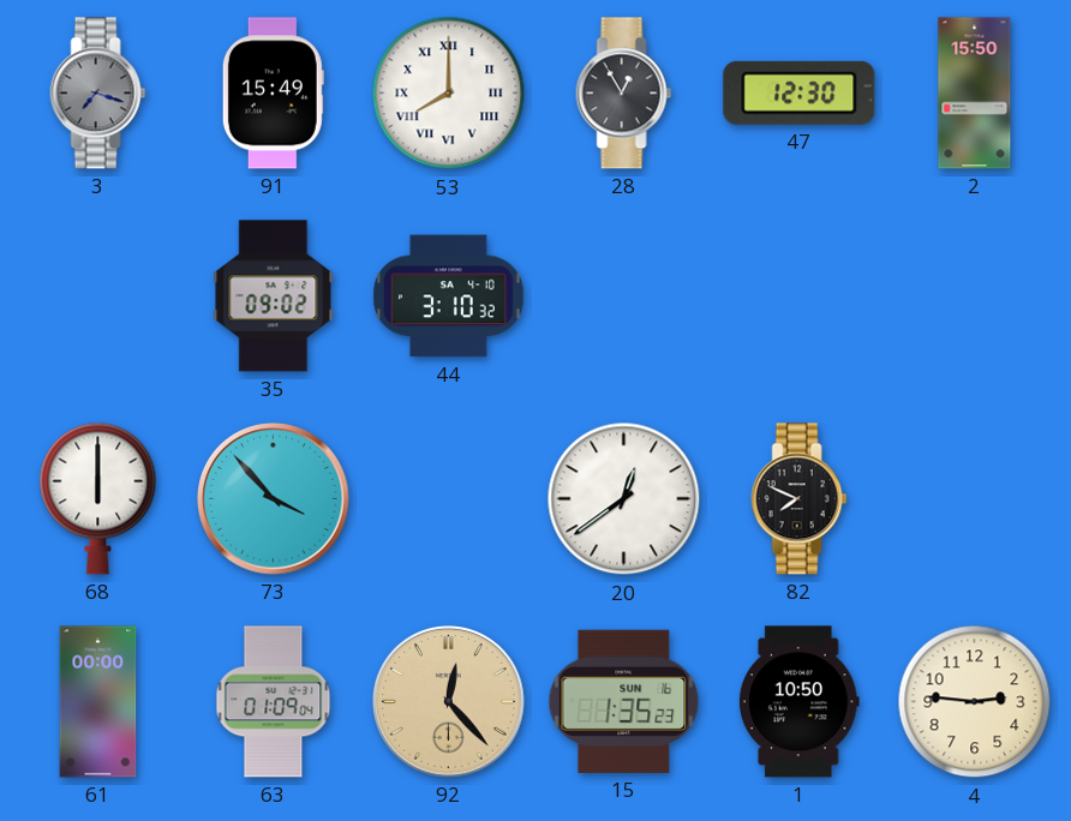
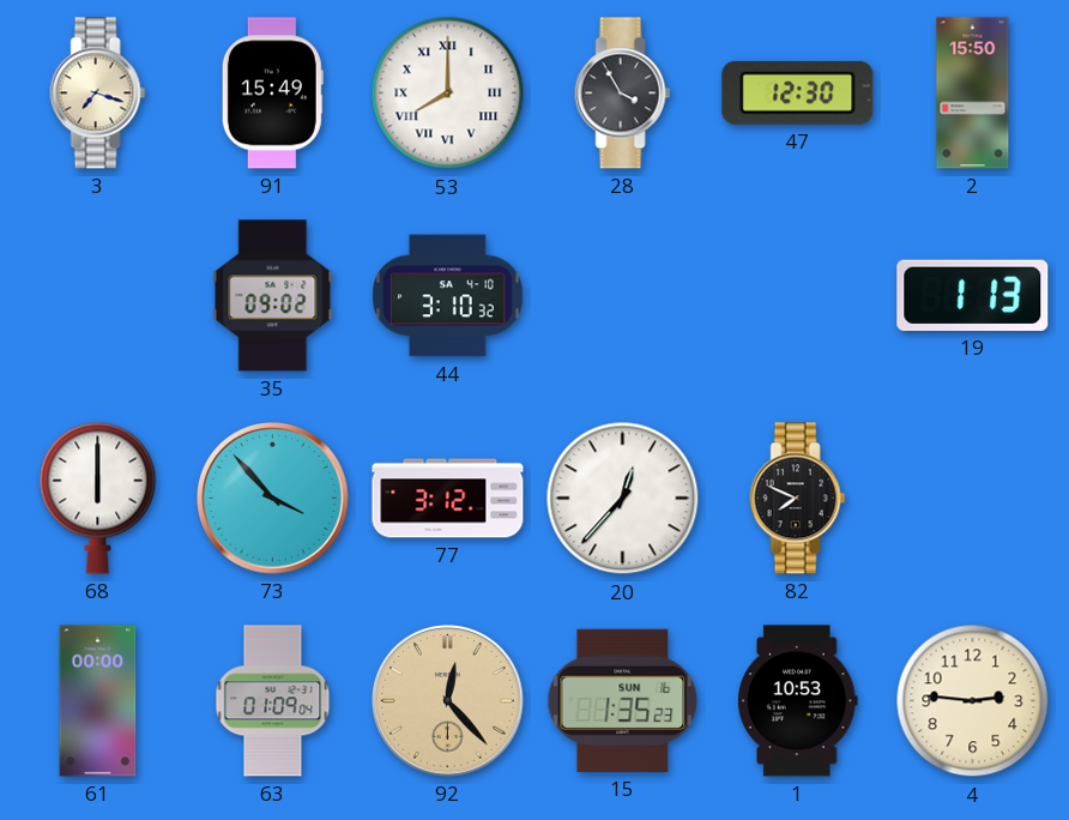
3 dial: grey -> cream (98, 94)
28: 12:55 -> 3:55 (623, 94)
19: none -> 1:13 (973, 295)
77: none -> 3:12 (448, 499)
20: 12:39 -> 12:37 (623, 499)
1: 10:50 -> 10:53 (798, 701)
